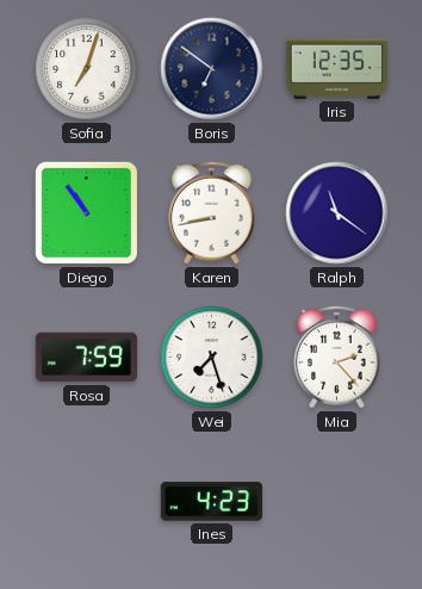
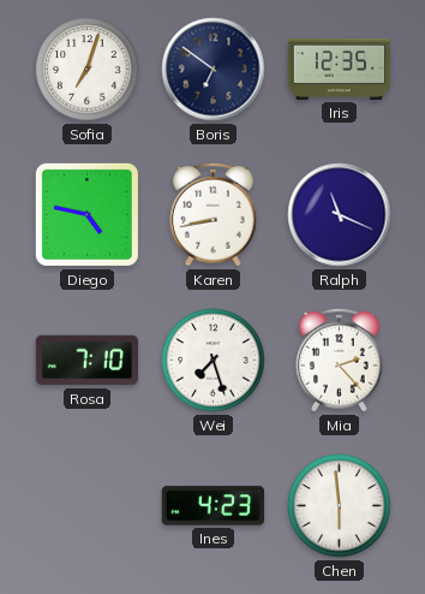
Diego: 10:54 -> 4:47 (86, 214)
Ralph: 11:21 -> 11:19 (340, 215)
Rosa: 7:59 -> 7:10 (86, 361)
Chen: none -> 5:59 (340, 506)
